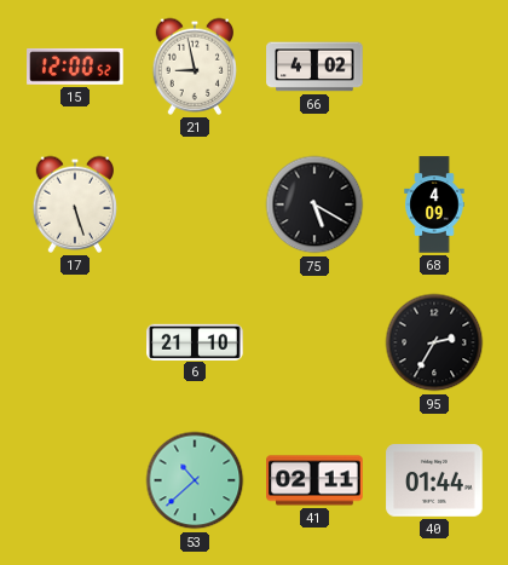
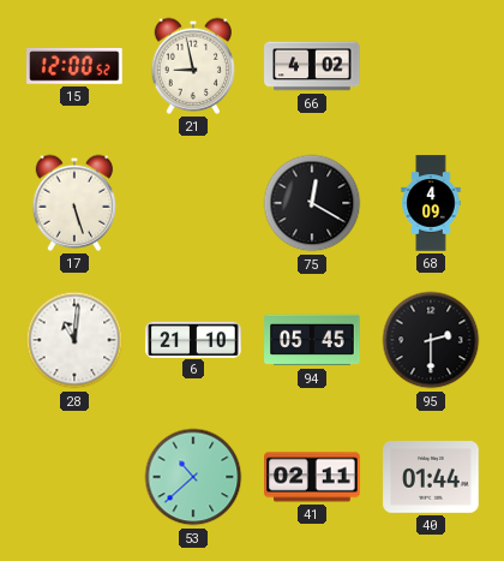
75: 5:20 -> 12:20 (312, 203)
28: none -> 11:01 (74, 340)
94: none -> 05:45 (312, 340)
95: 2:35 -> 2:30 (431, 340)
